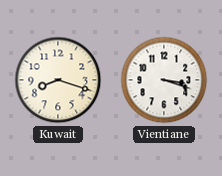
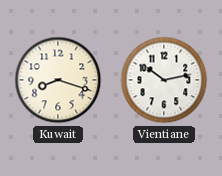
Vientiane: 3:18 -> 10:13 (164, 80)
